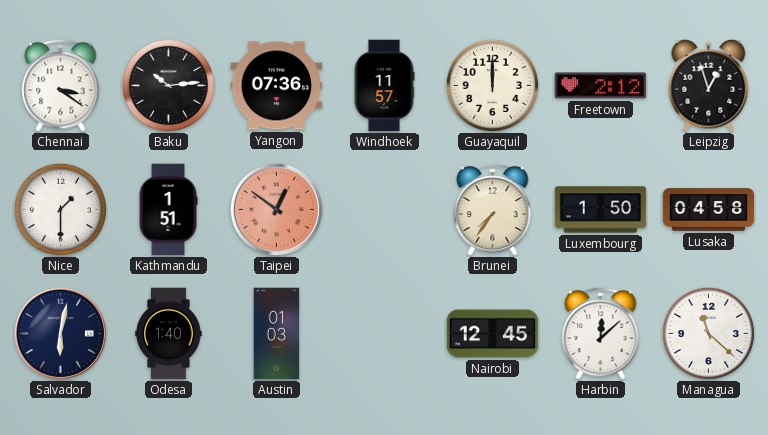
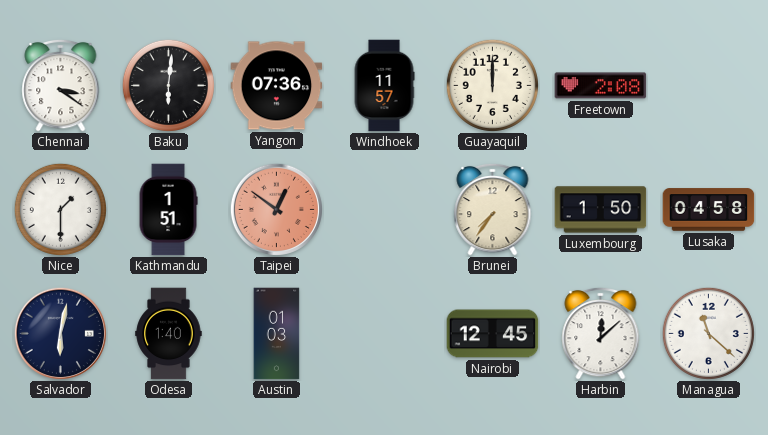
Baku: 10:14 -> 6:01 (168, 85)
Freetown: 2:12 -> 2:08 (601, 86)
Leipzig: 12:57 -> none (709, 85)
